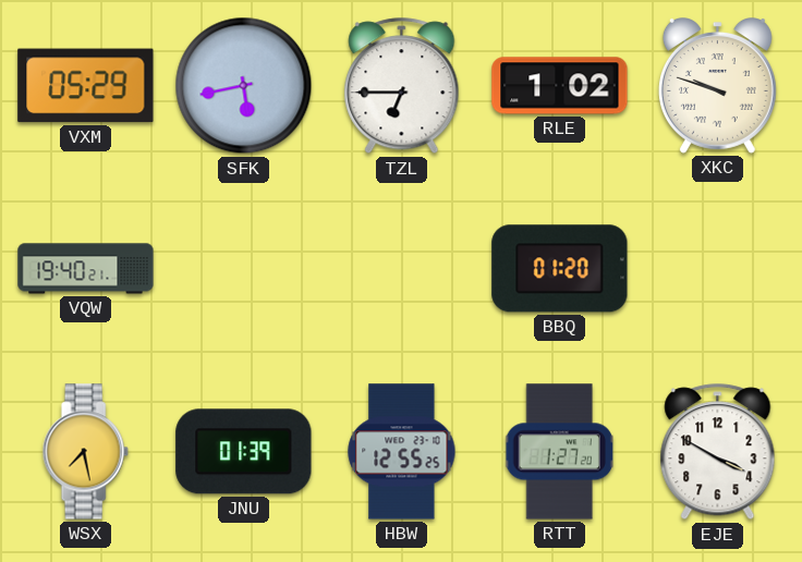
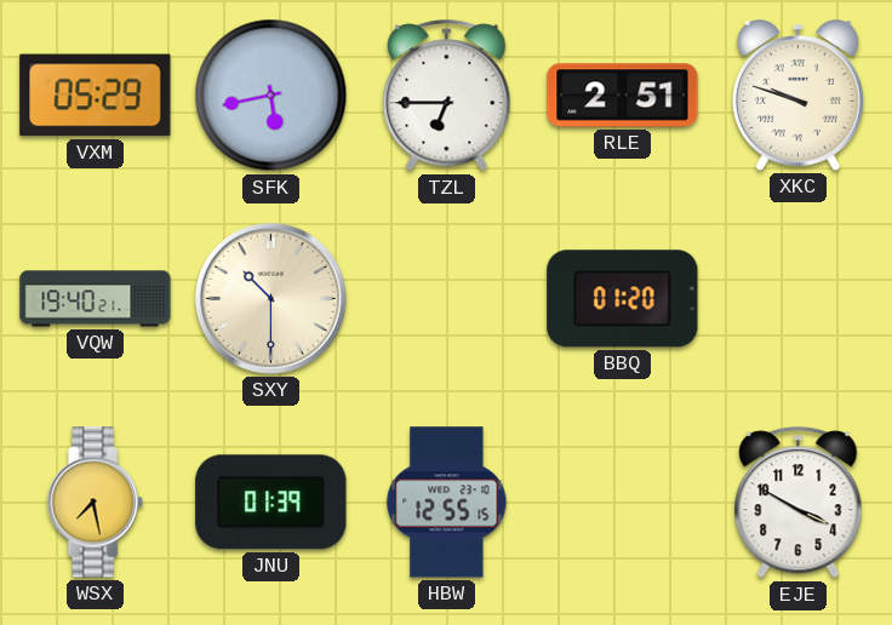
RLE: 1:02 -> 2:51 (623, 96)
SXY: none -> 10:30 (270, 298)
HBW: 12:55:25 -> 12:55:15 (447, 503)
RTT: 1:27 -> none (560, 452)
